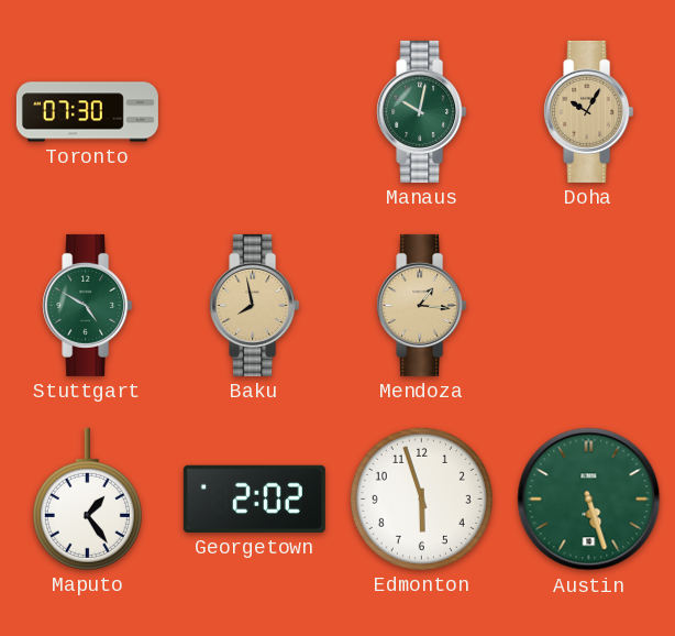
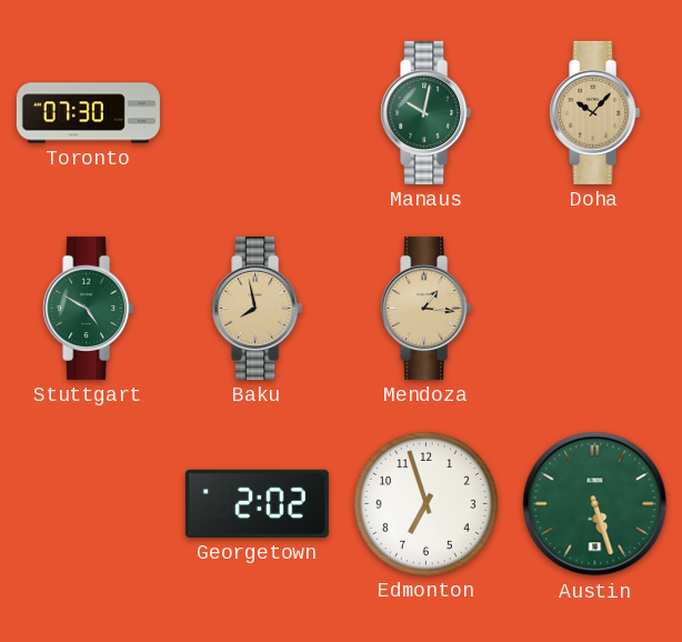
Doha: 10:05 -> 10:07 (595, 112)
Maputo: 1:24 -> none (87, 498)
Edmonton: 5:57 -> 6:57 (425, 503)
